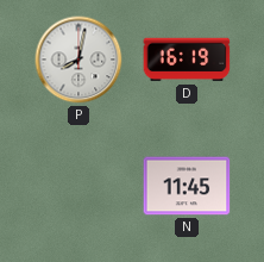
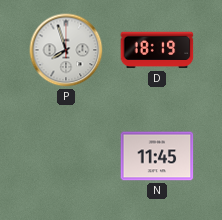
P: 8:02 -> 7:57 (66, 50)
D: 16:19 -> 18:19 (157, 50)
